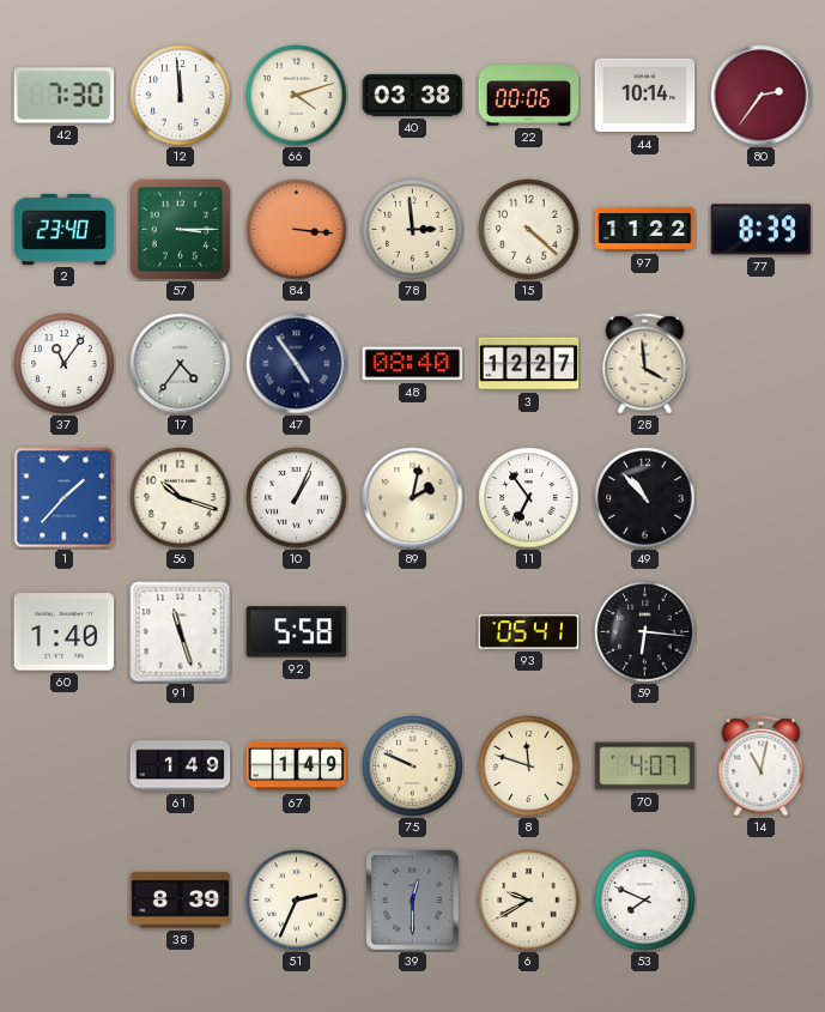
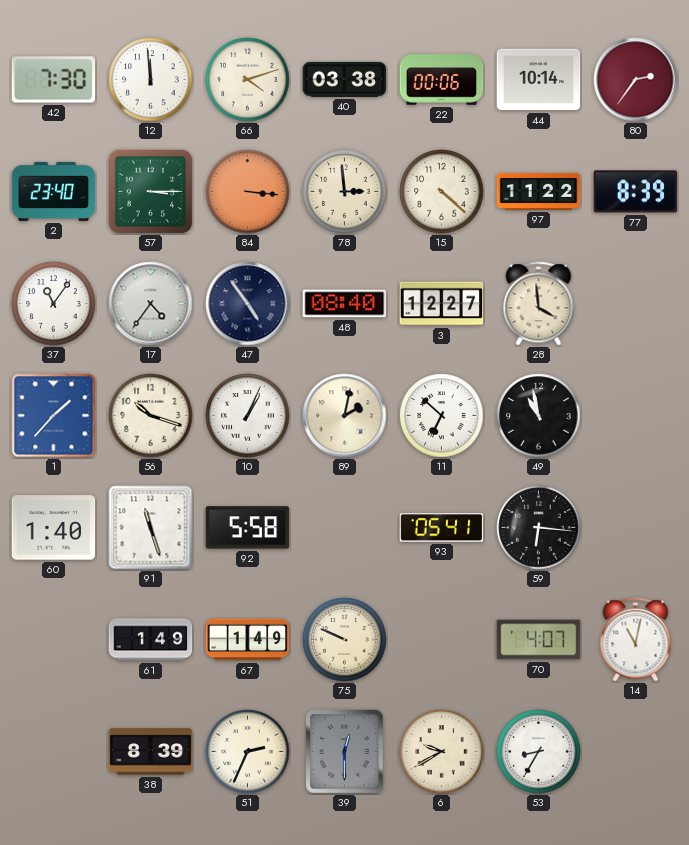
11: 6:54 -> 6:52 (442, 416)
49: 10:53 -> 10:58 (539, 416)
8: 11:48 -> none (529, 766)
53: 7:49 -> 8:35 (539, 752)
